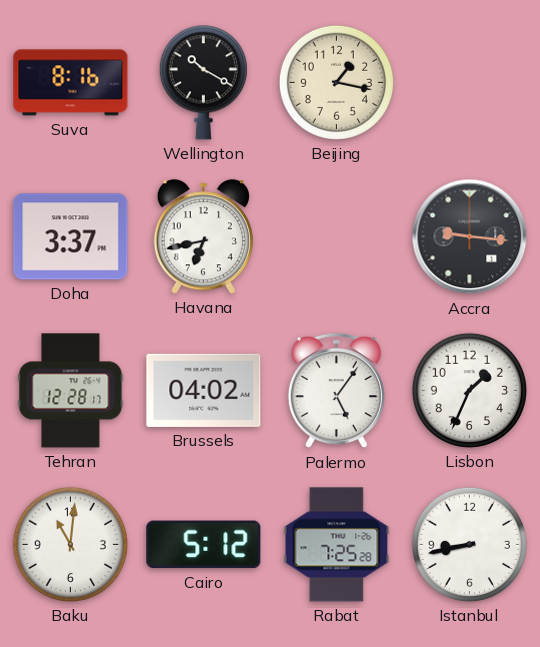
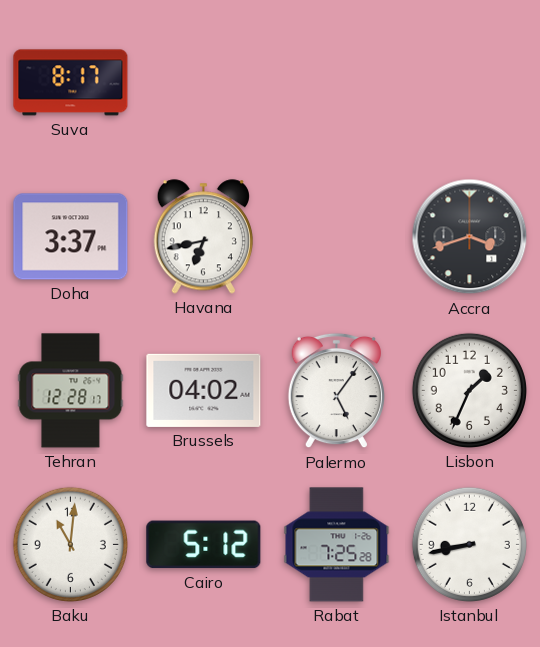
Suva: 8:16 -> 8:17 (71, 83)
Wellington: 10:20 -> none (203, 83)
Beijing: 1:17 -> none (336, 82)
Accra: 9:16 -> 3:42 (470, 237)
